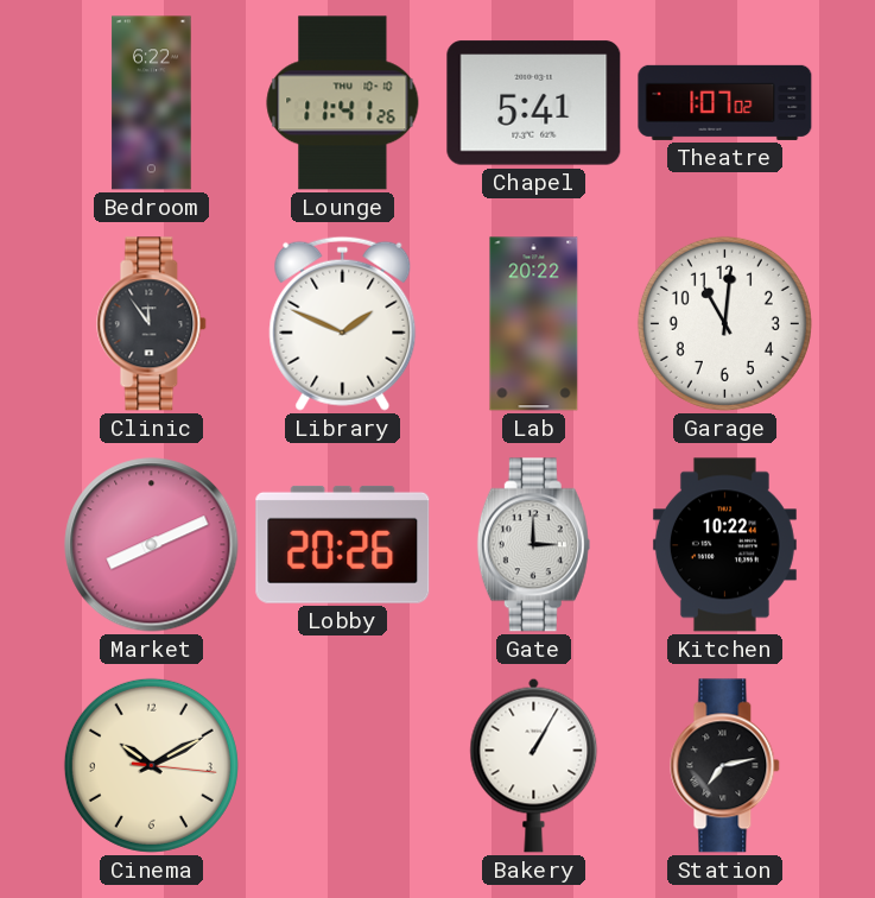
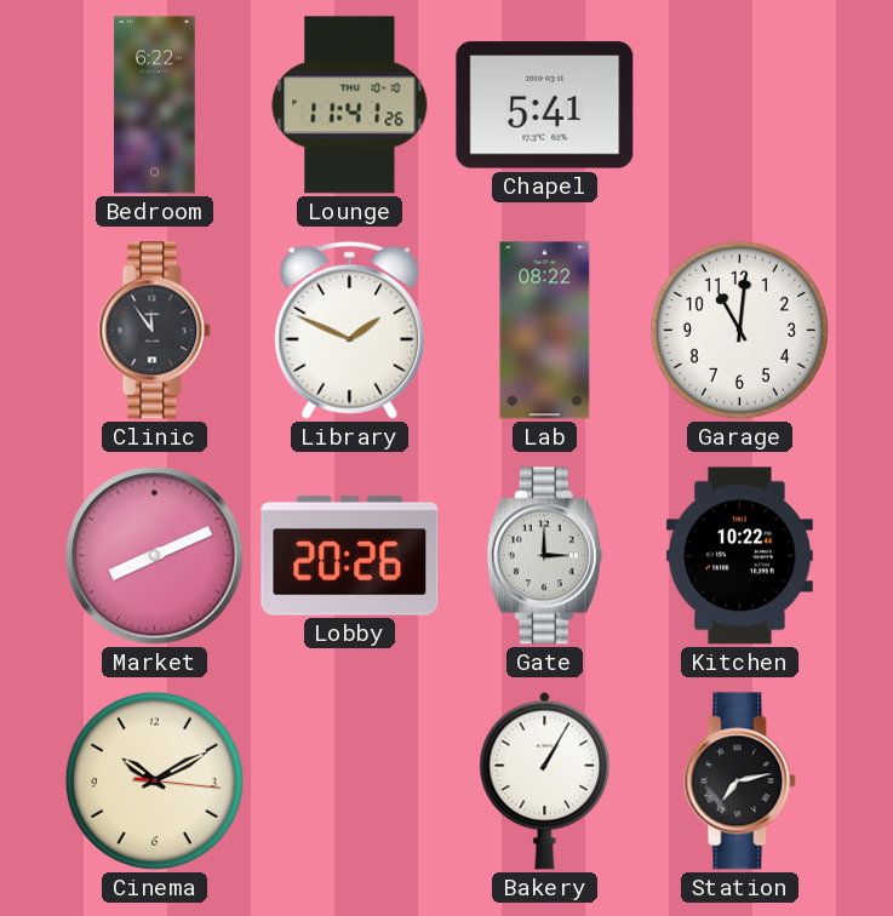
Theatre: 1:07 -> none (725, 102)
Lab: 20:22 -> 08:22 (545, 331)
